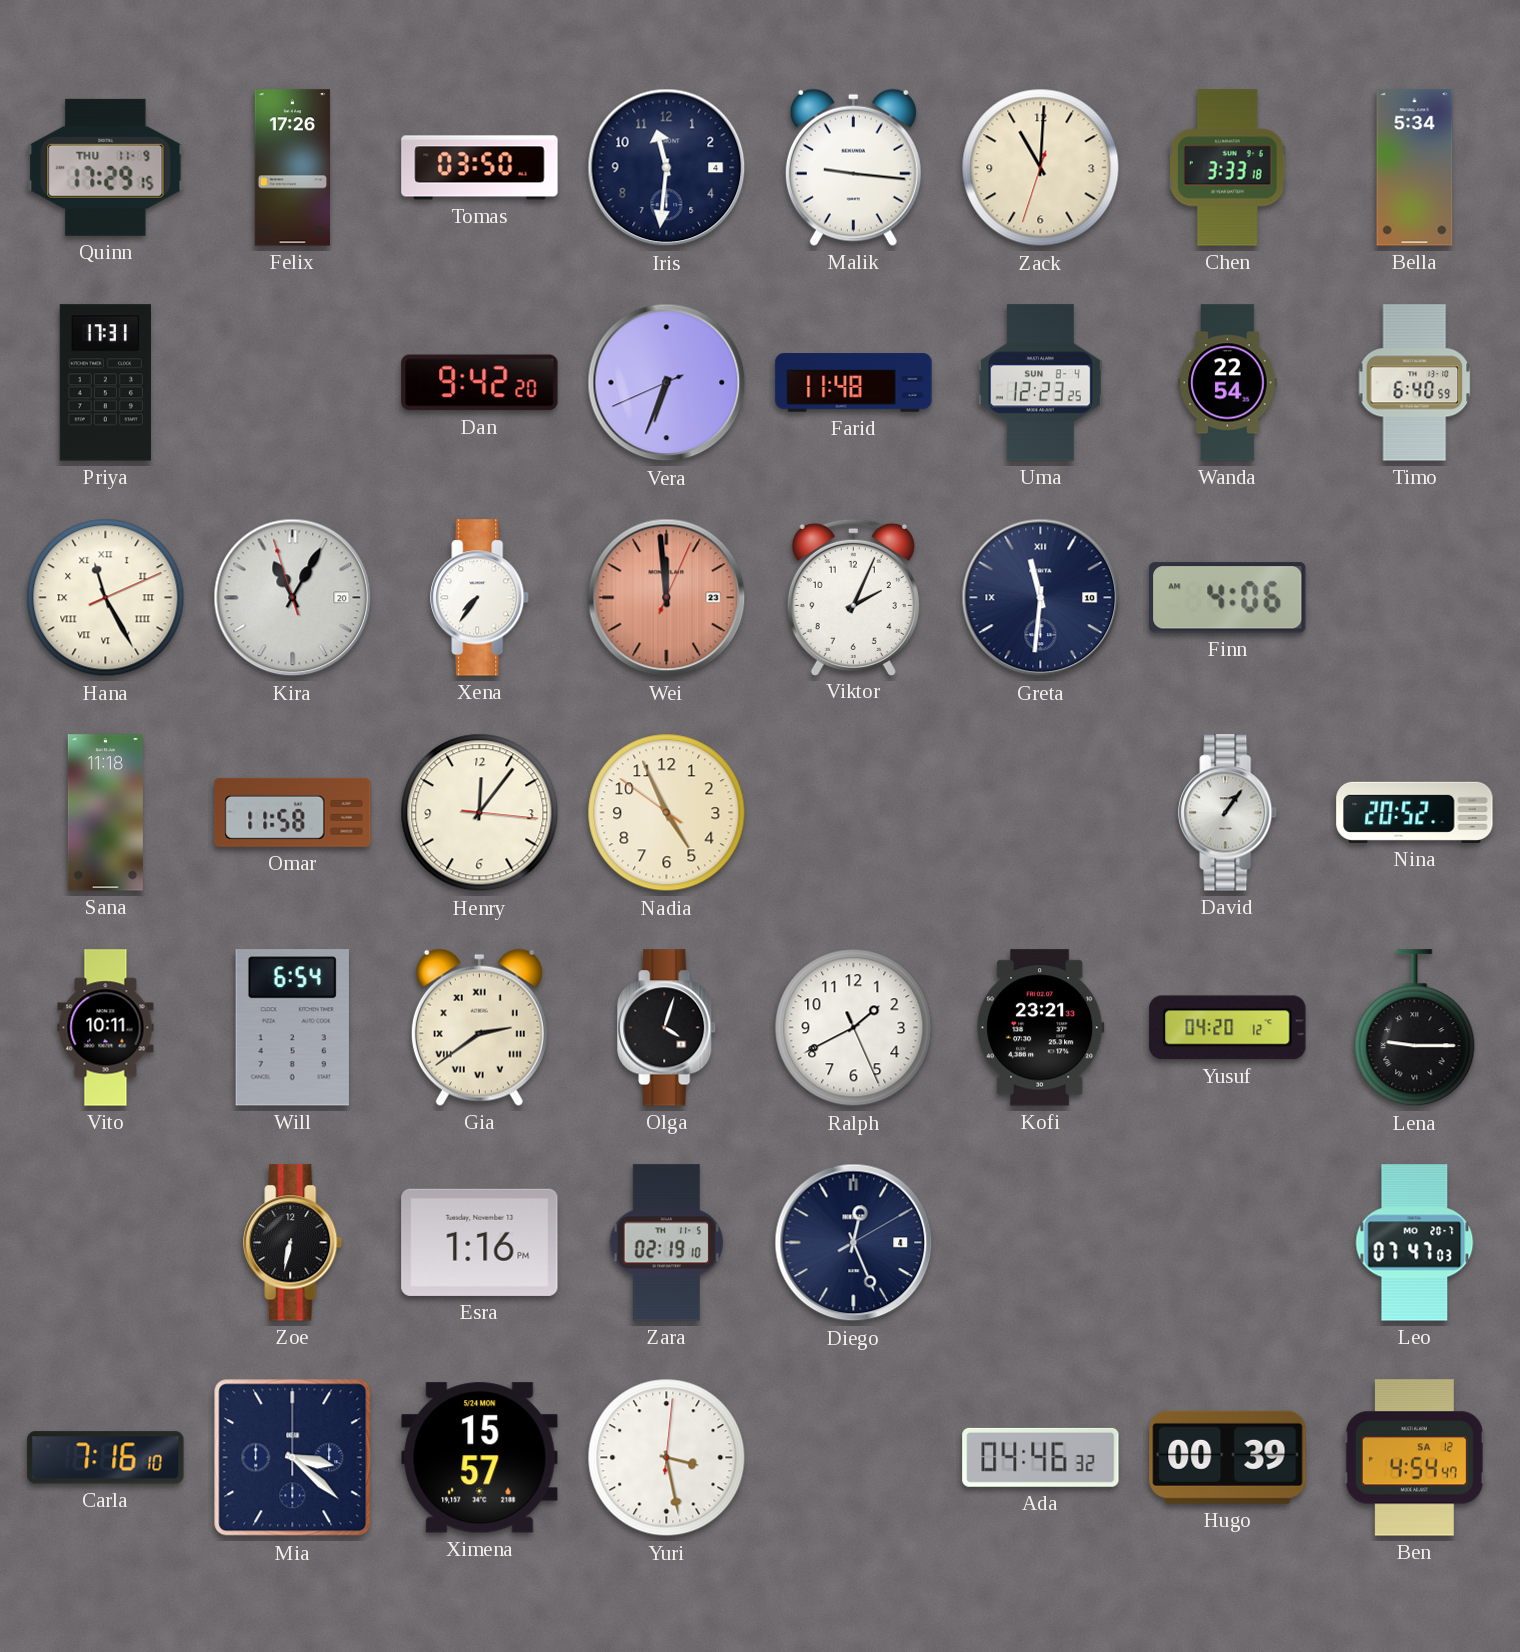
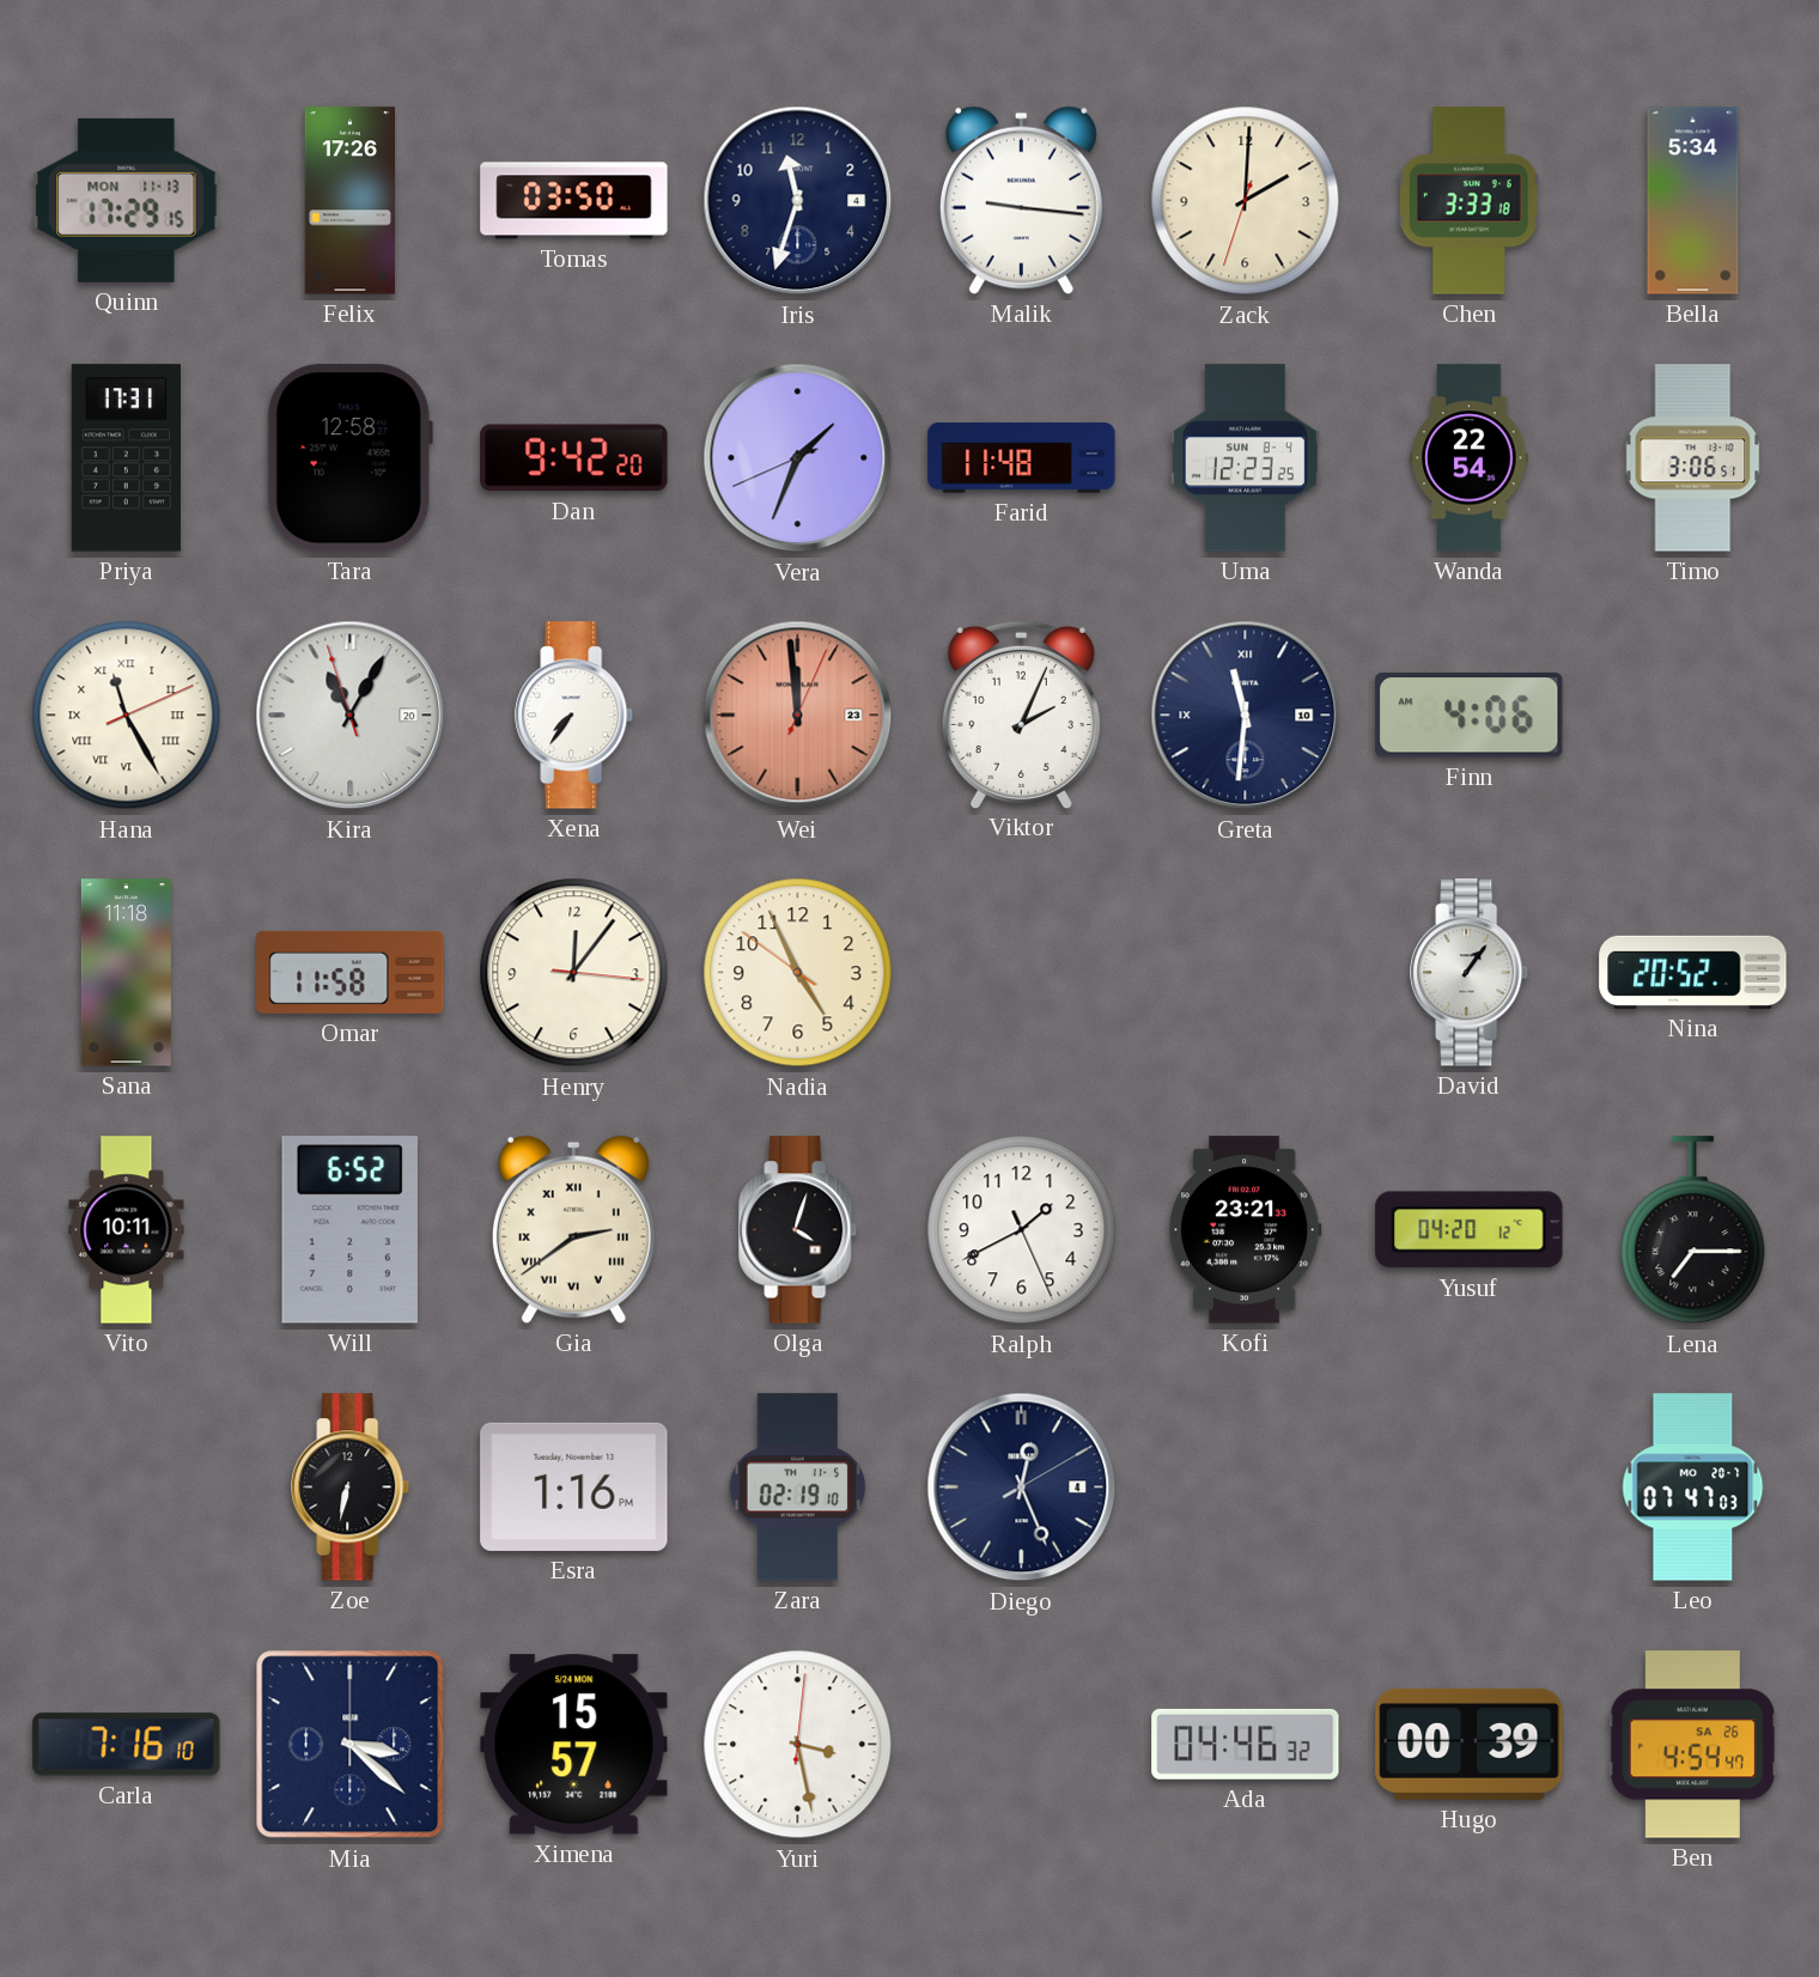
Quinn date: THU 11-9 -> MON 11-13 (127, 200)
Iris: 11:31 -> 11:33 (798, 201)
Zack: 11:00 -> 2:00 (1246, 201)
Tara: none -> 12:58 (349, 458)
Vera: 6:33 -> 1:33 (798, 458)
Timo: 6:40 -> 3:06 (1693, 458)
Will: 6:54 -> 6:52 (349, 1230)
Lena: 9:15 -> 7:15 (1693, 1230)
Ben date: SA 12 -> SA 26 (1692, 1745)
